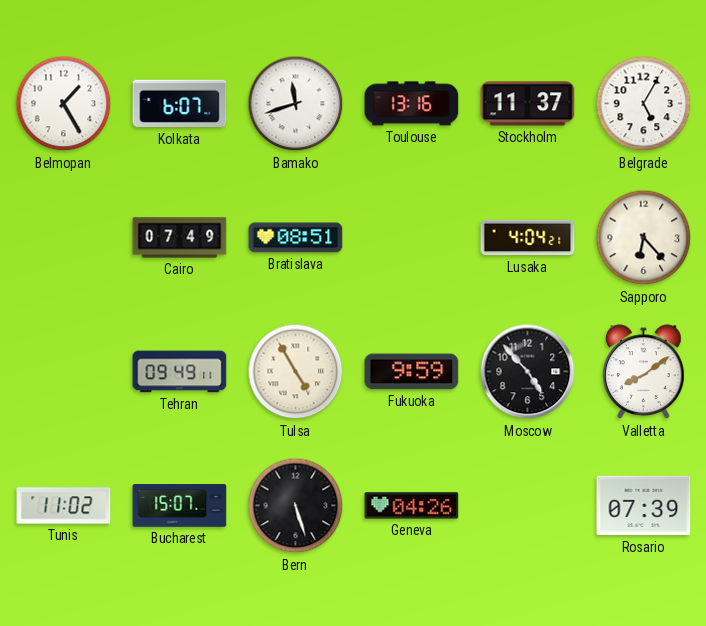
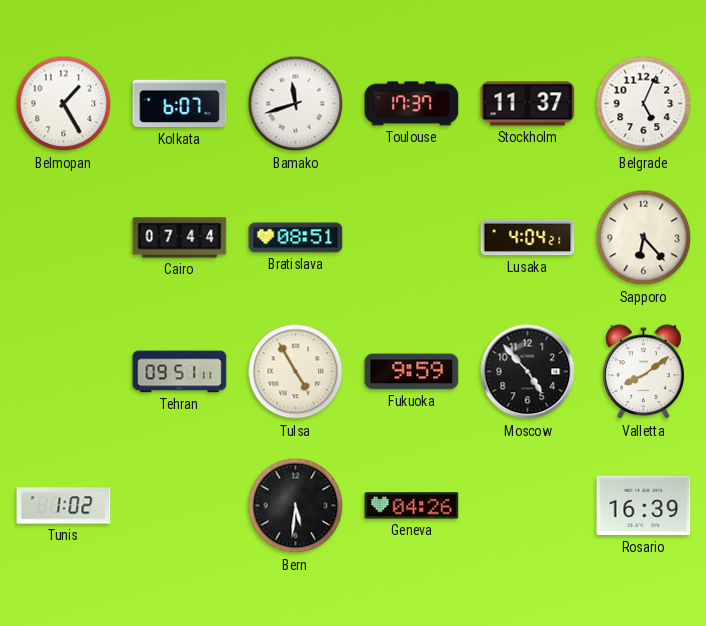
Toulouse: 13:16 -> 17:37 (412, 104)
Belgrade: 5:05 -> 5:04 (644, 104)
Cairo: 07:49 -> 07:44 (180, 238)
Tehran: 09:49 -> 09:51 (180, 372)
Tunis: 11:02 -> 1:02 (64, 506)
Bucharest: 15:07 -> none (180, 506)
Bern: 5:27 -> 5:31 (296, 506)
Rosario: 07:39 -> 16:39 (644, 506)
